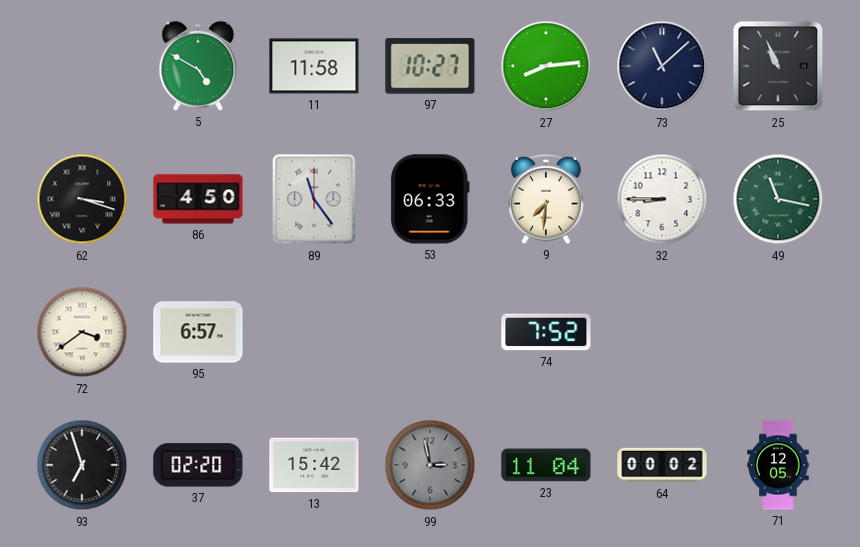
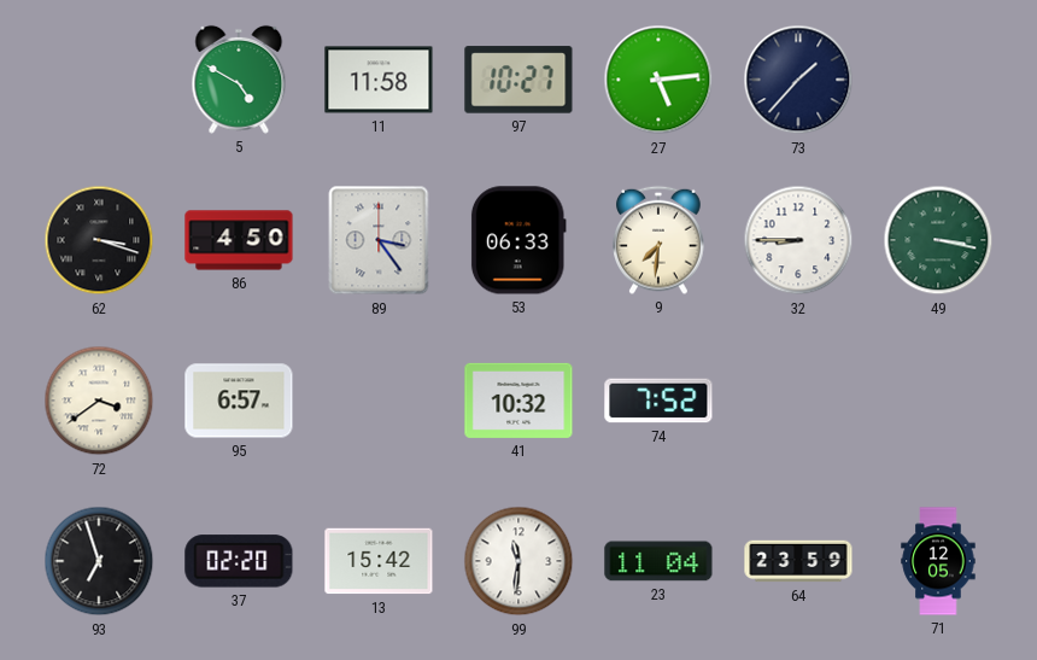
27: 8:14 -> 5:14 (658, 80)
73: 11:08 -> 1:37 (798, 80)
25: 10:56 -> none (778, 66)
89: 11:24 -> 3:24 (379, 240)
49: 11:17 -> 3:17 (938, 240)
41: none -> 10:32 (518, 401)
99: 2:58 -> 11:31 (518, 561)
99 dial: grey -> white (518, 561)
64: 00:02 -> 23:59 (798, 561)
